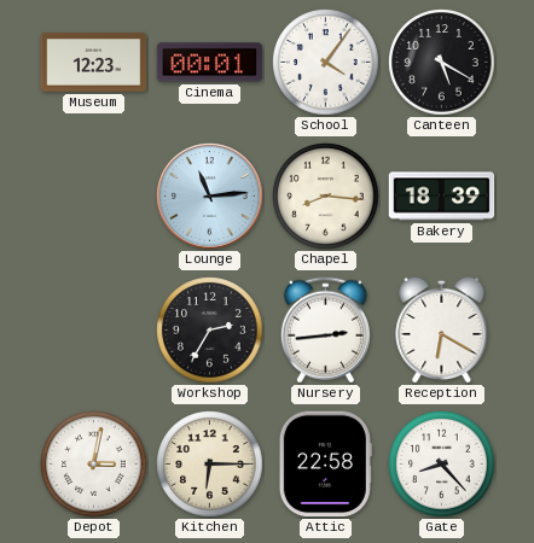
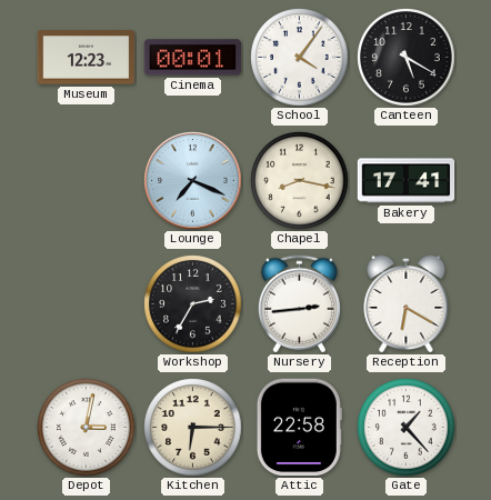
Lounge: 11:14 -> 7:19 (193, 181)
Chapel: 8:16 -> 8:17 (300, 181)
Bakery: 18:39 -> 17:41 (407, 181)
Gate: 8:23 -> 1:23 (407, 428)
